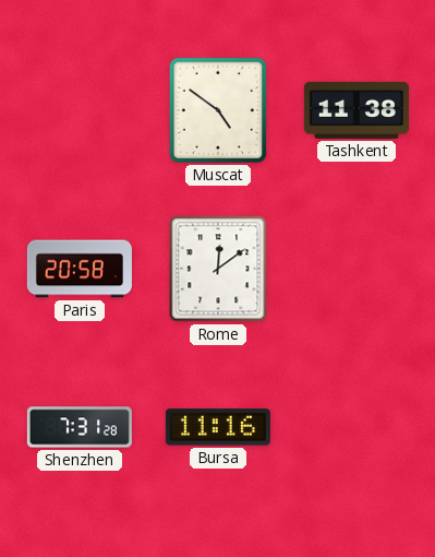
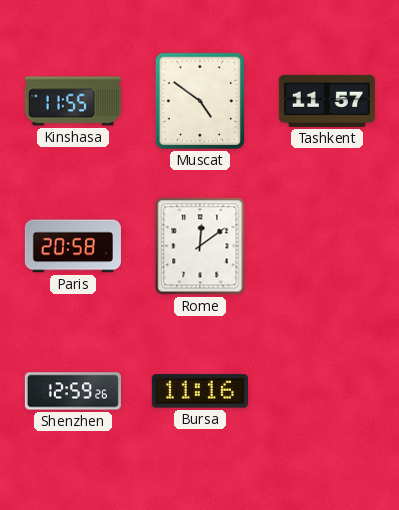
Kinshasa: none -> 11:55 (73, 101)
Tashkent: 11:38 -> 11:57 (327, 101)
Shenzhen: 7:31 -> 12:59 (73, 391)
